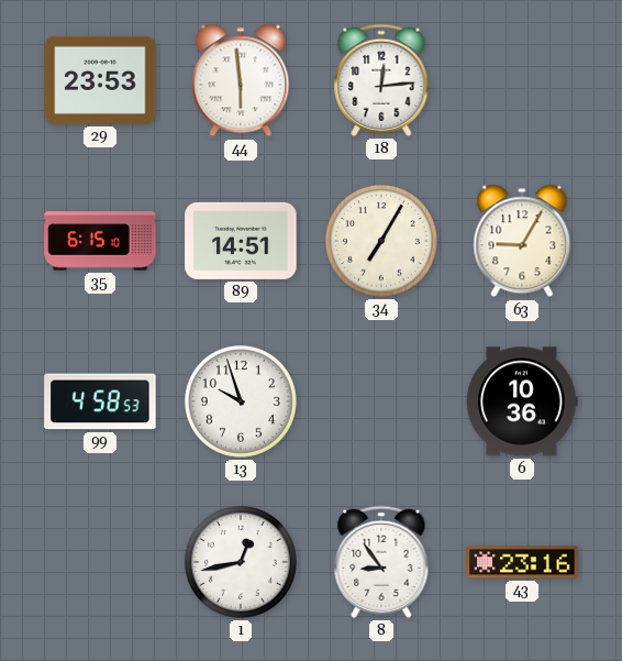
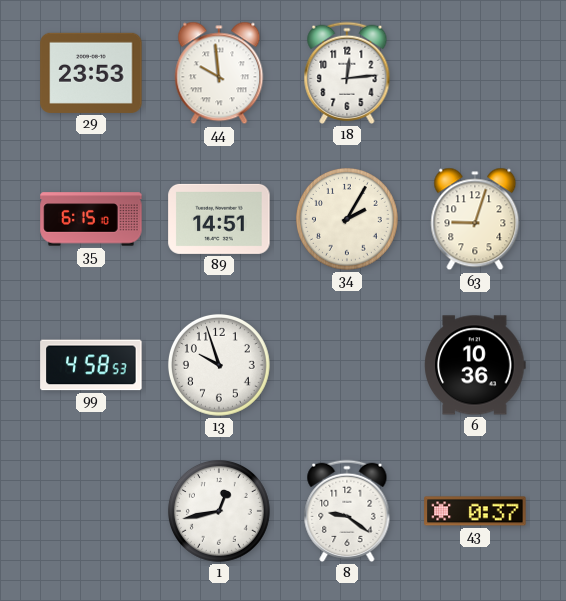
44: 5:59 -> 9:59 (219, 73)
34: 7:05 -> 2:05 (347, 219)
63: 9:05 -> 9:03 (475, 219)
8: 8:54 -> 9:21 (347, 511)
43: 23:16 -> 0:37 (475, 511)
